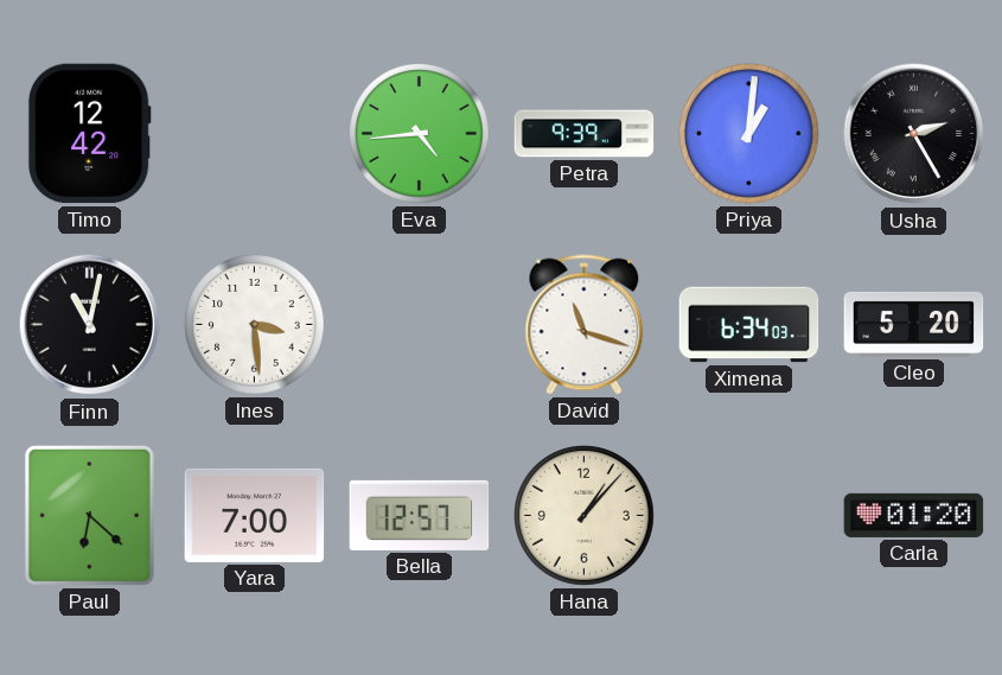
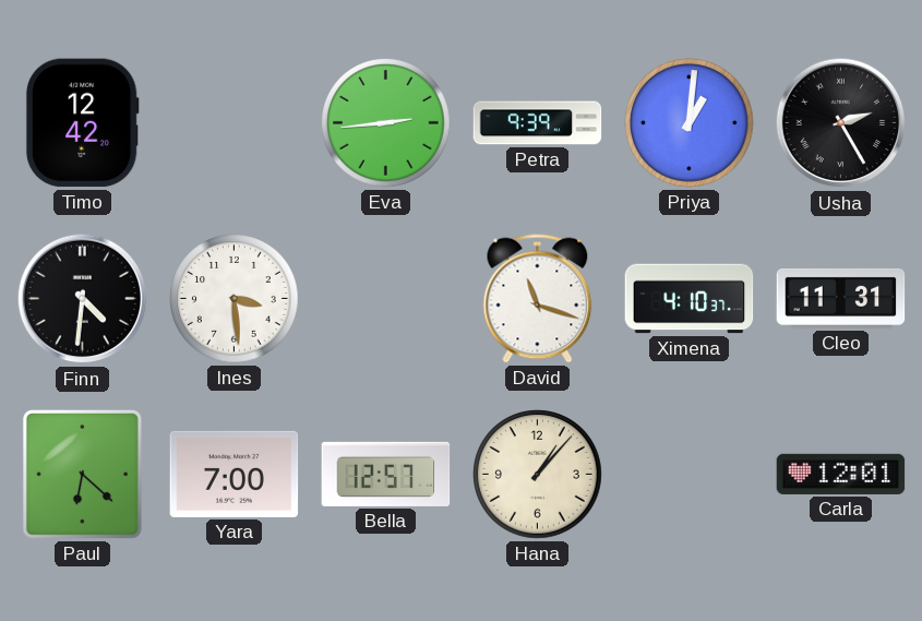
Eva: 4:44 -> 2:44 (386, 123)
Finn: 11:02 -> 4:31 (83, 299)
Ximena: 6:34 -> 4:10 (690, 299)
Cleo: 5:20 -> 11:31 (841, 298)
Carla: 01:20 -> 12:01 (841, 474)
